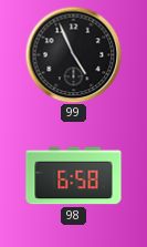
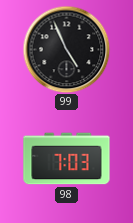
98: 6:58 -> 7:03 (67, 159)
